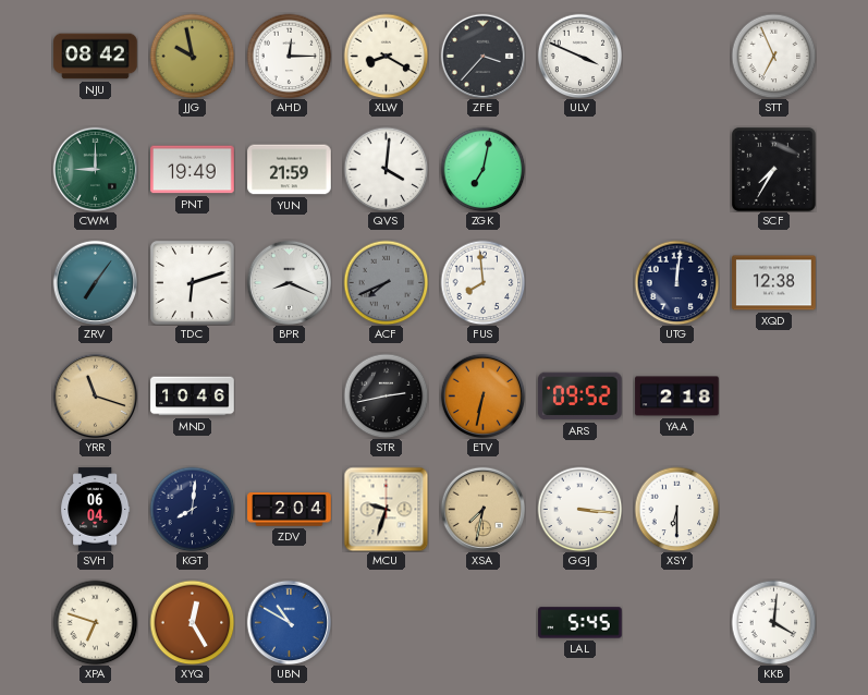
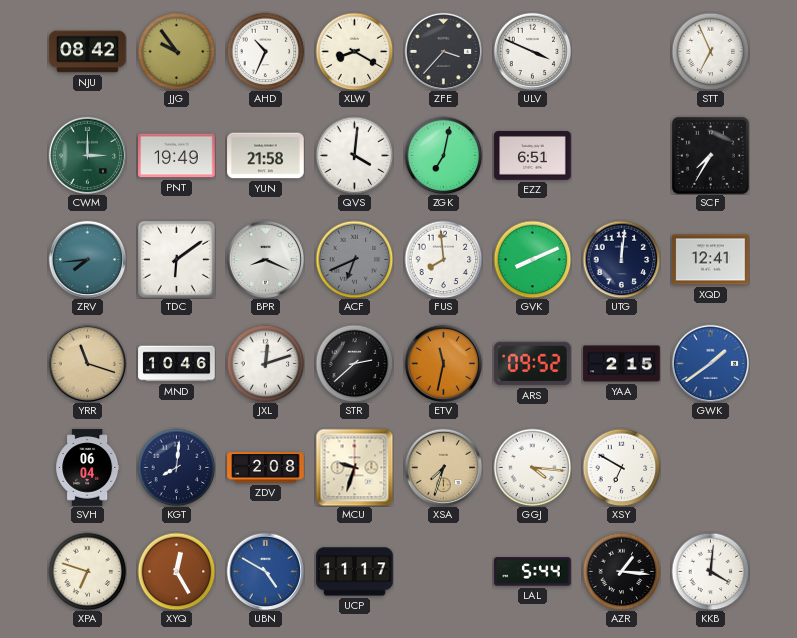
JJG: 9:58 -> 9:54 (176, 51)
AHD: 12:15 -> 10:34 (265, 51)
CWM: 9:00 -> 3:00 (87, 155)
YUN: 21:59 -> 21:58 (266, 156)
EZZ: none -> 6:51 (533, 155)
ZRV: 7:06 -> 7:44 (87, 259)
TDC: 6:12 -> 6:09 (176, 259)
ACF: 7:41 -> 6:41 (354, 259)
GVK: none -> 8:11 (532, 259)
XQD: 12:38 -> 12:41 (711, 260)
JXL: none -> 12:12 (265, 363)
STR: 2:43 -> 2:38 (354, 363)
ETV: 6:32 -> 11:32 (443, 363)
YAA: 2:18 -> 2:15 (622, 364)
GWK: none -> 1:39 (710, 363)
ZDV: 2:04 -> 2:08 (266, 468)
XSA: 7:32 -> 7:33 (443, 467)
GGJ: 3:16 -> 4:16 (532, 467)
XSY: 6:30 -> 6:50 (621, 467)
UBN: 10:50 -> 4:50 (265, 571)
UCP: none -> 11:17 (355, 572)
LAL: 5:45 -> 5:44 (533, 572)
AZR: none -> 1:16 (621, 571)
